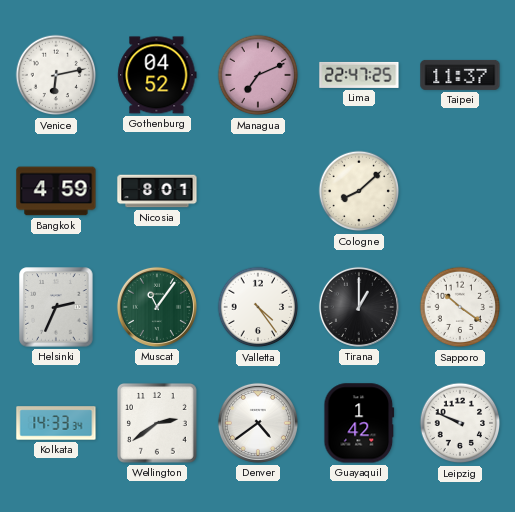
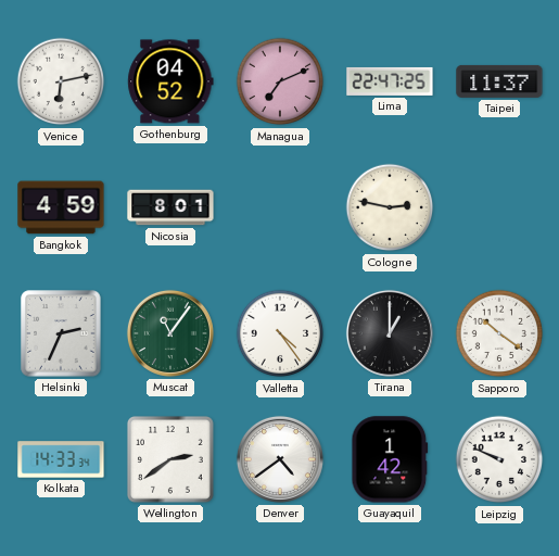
Cologne: 8:08 -> 2:47 (390, 207)
